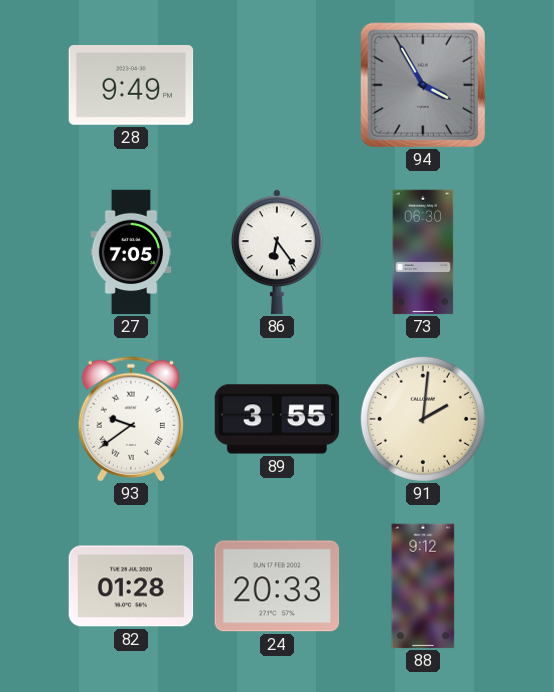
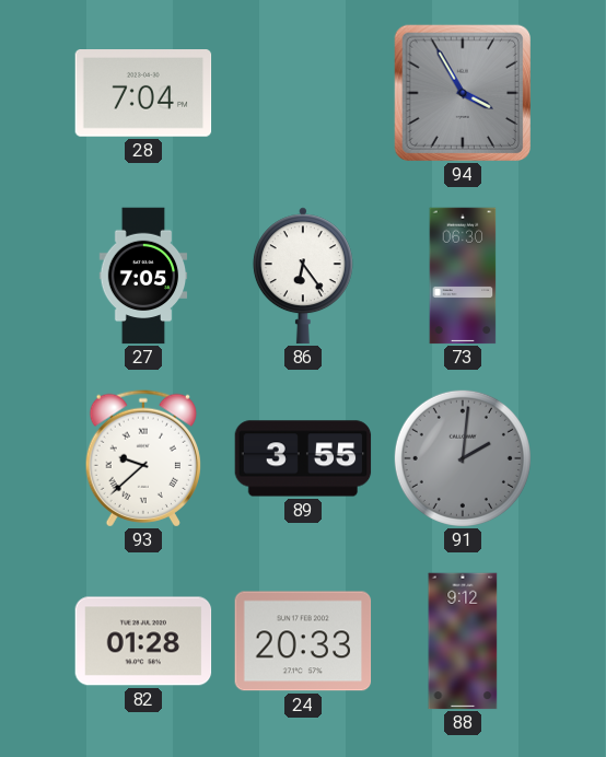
28: 9:49 -> 7:04 (143, 94)
93: 9:39 -> 9:38 (143, 458)
91 dial: cream -> grey (463, 458)
